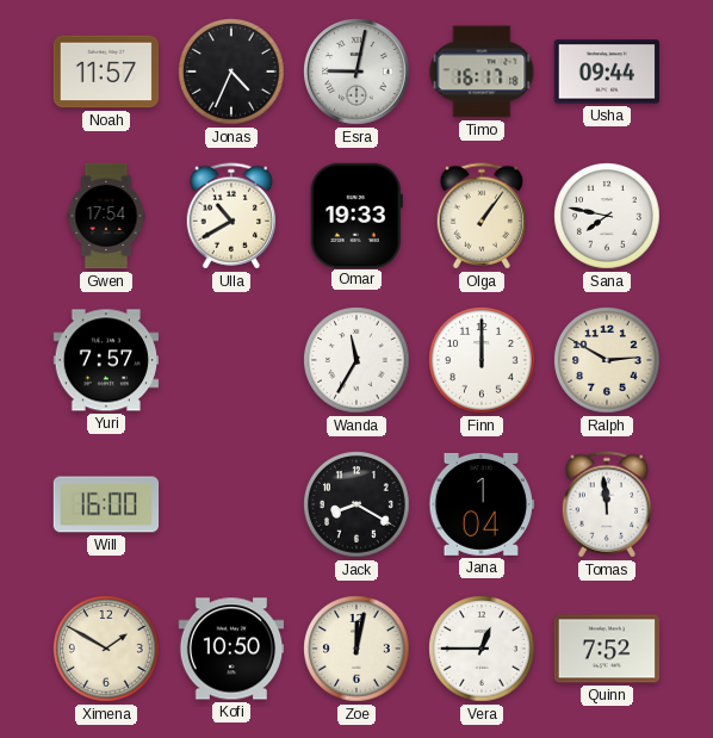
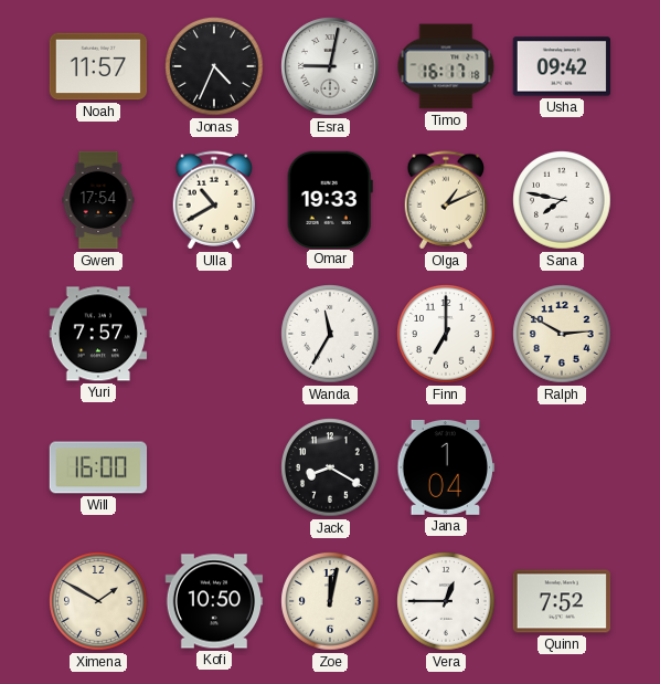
Usha: 09:44 -> 09:42 (562, 66)
Olga: 1:06 -> 1:11 (446, 200)
Finn: 12:00 -> 7:00 (446, 334)
Tomas: 11:59 -> none (607, 504)
